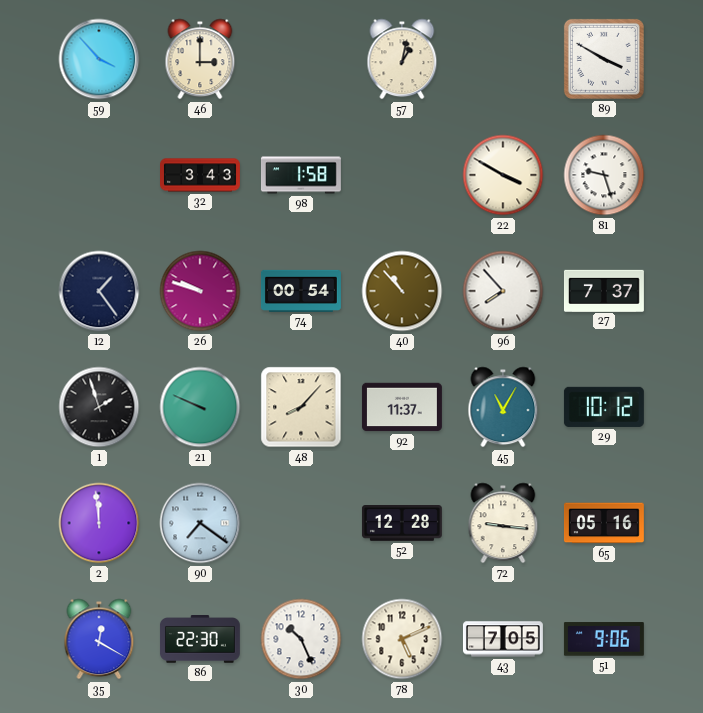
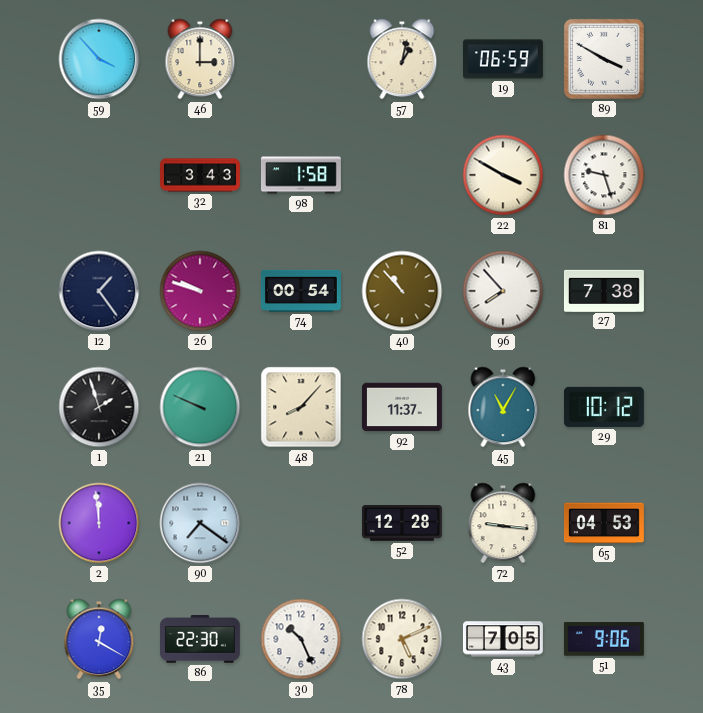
19: none -> 06:59 (503, 59)
27: 7:37 -> 7:38 (604, 290)
65: 05:16 -> 04:53 (604, 523)
